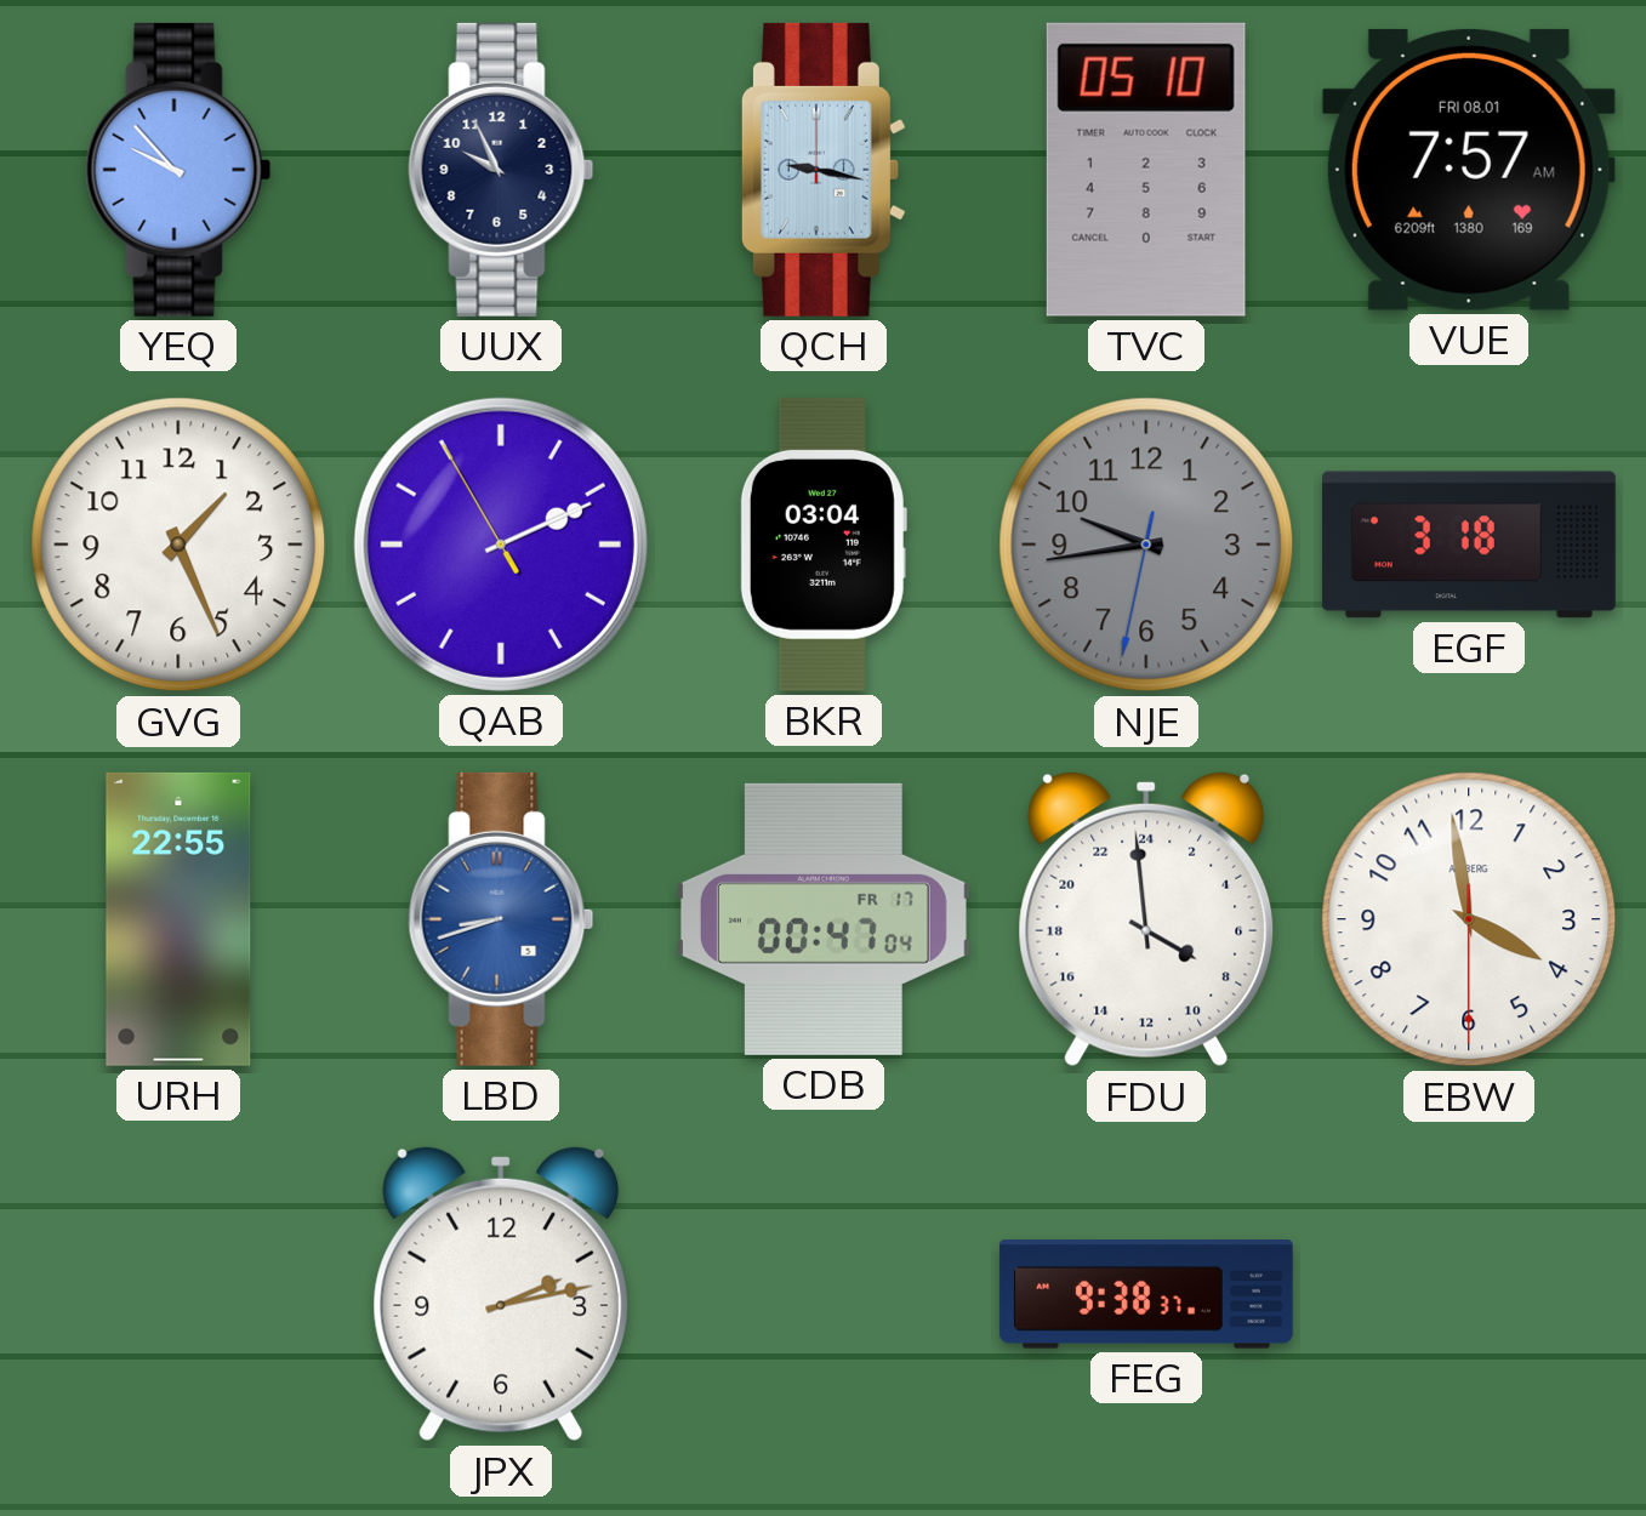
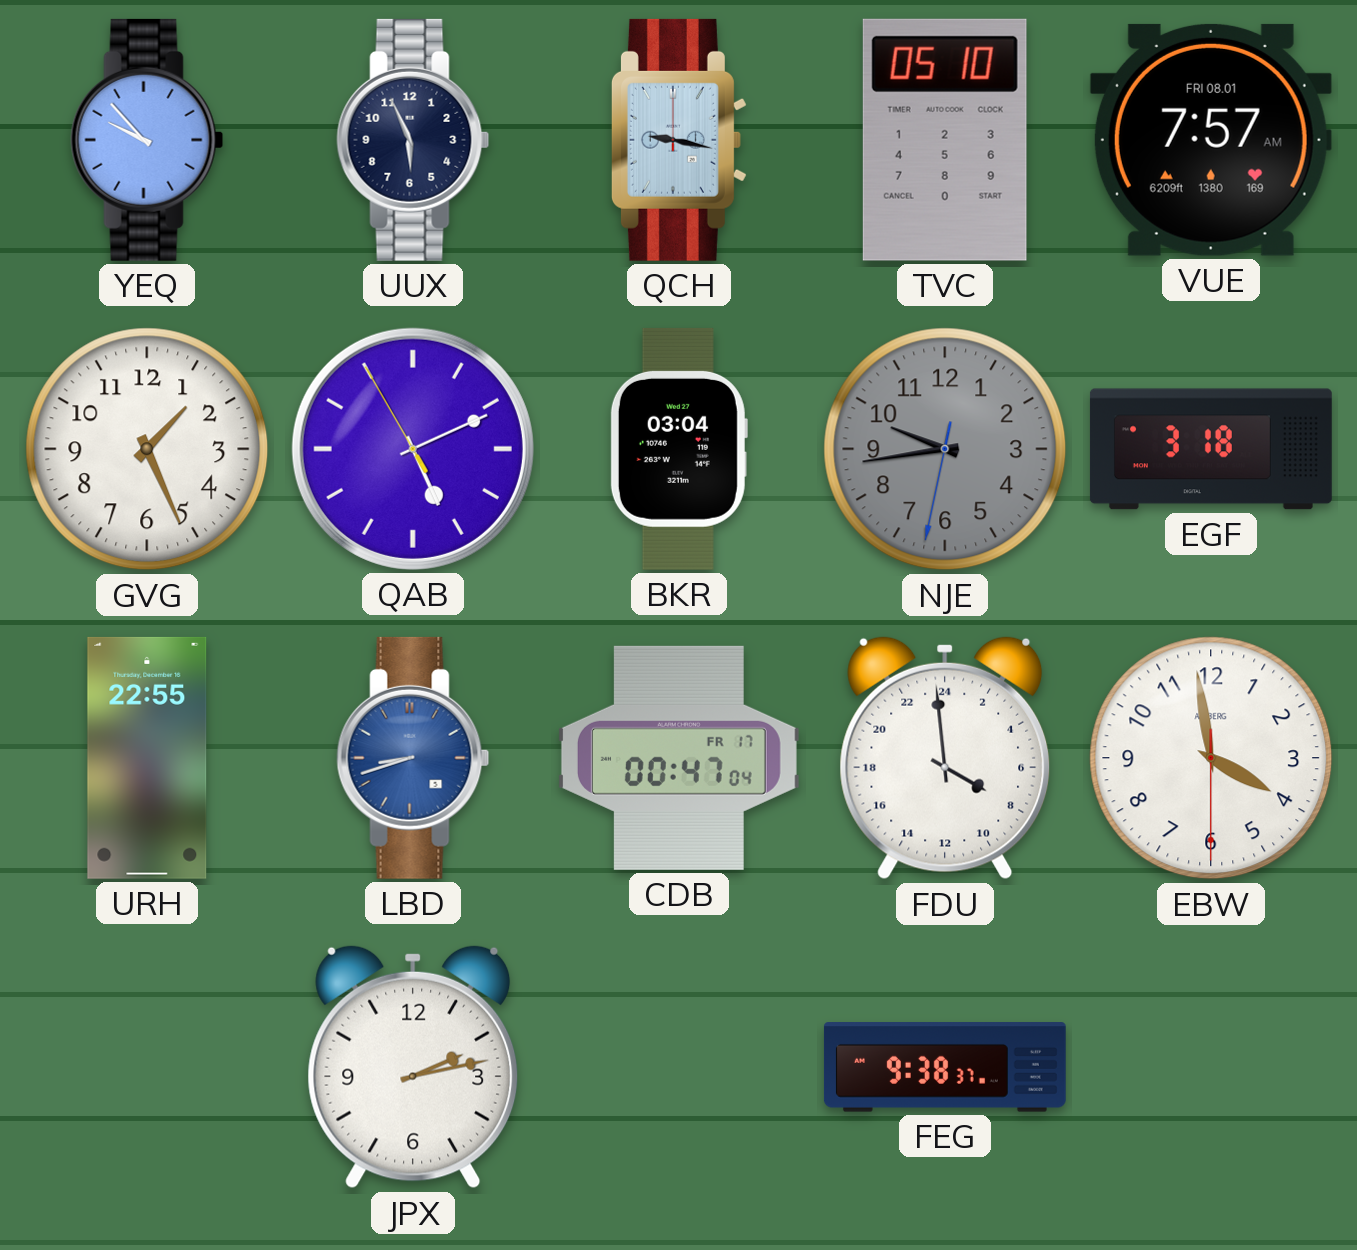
UUX: 9:56 -> 5:56 (413, 140)
QAB: 2:10 -> 5:10 (413, 449)
